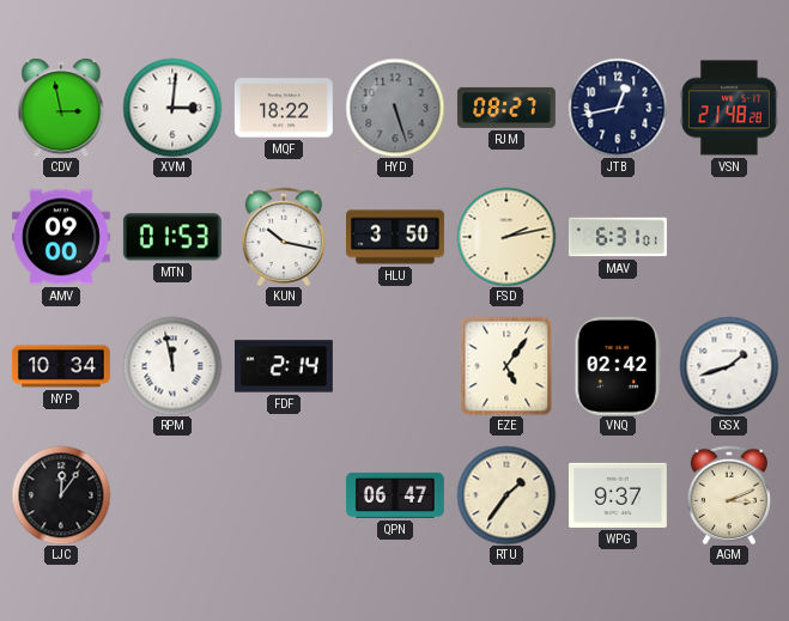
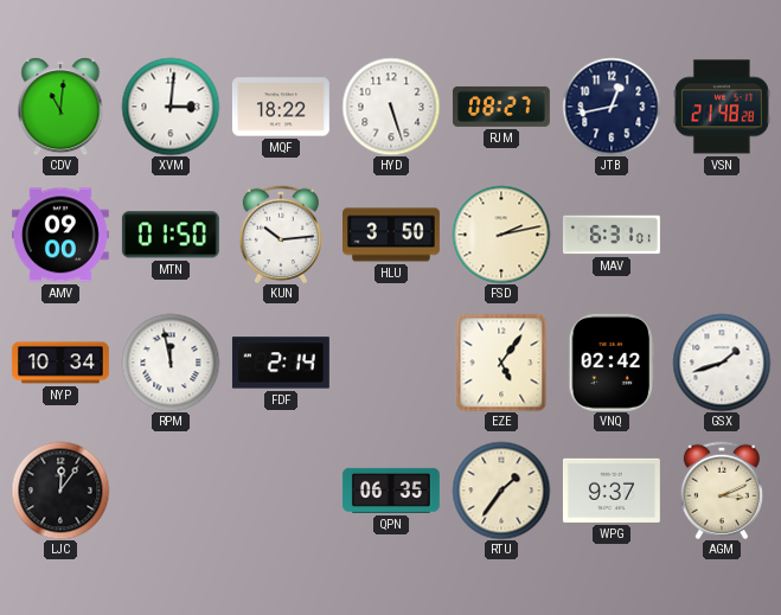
CDV: 2:58 -> 11:01 (60, 107)
HYD dial: grey -> white (391, 107)
MTN: 01:53 -> 01:50 (171, 235)
KUN: 10:17 -> 10:14 (280, 235)
QPN: 06:47 -> 06:35 (391, 491)
